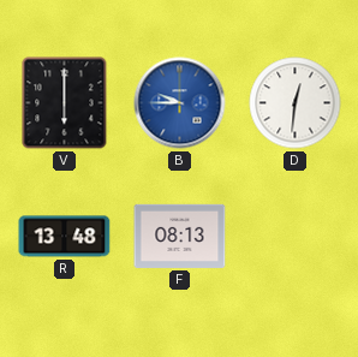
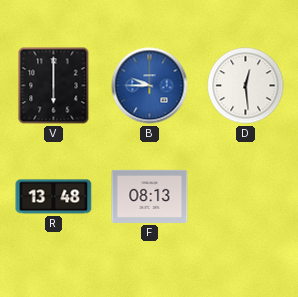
D: 12:31 -> 12:29 (246, 86)
